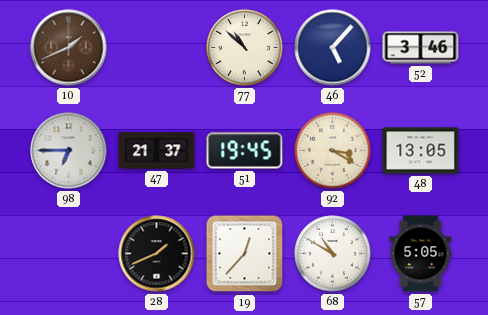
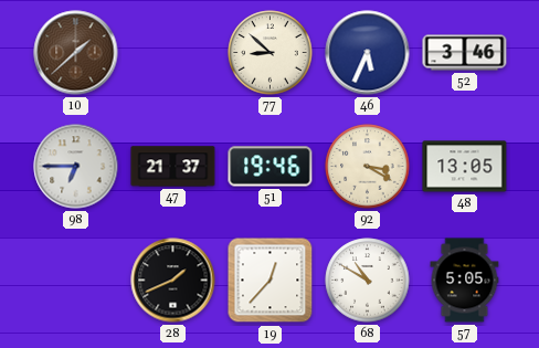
10: 1:41 -> 1:38 (76, 53)
77: 10:52 -> 8:52 (271, 53)
46: 5:07 -> 5:34 (368, 53)
51: 19:45 -> 19:46 (271, 167)
